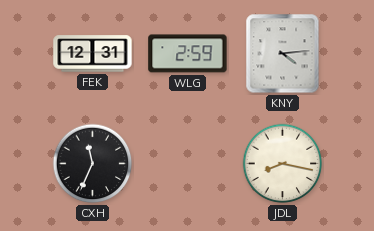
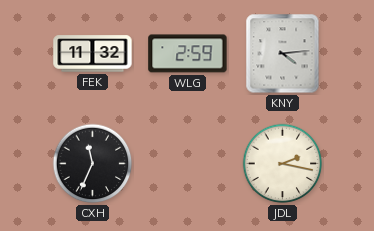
FEK: 12:31 -> 11:32 (93, 54)
JDL: 8:17 -> 2:17 (283, 164)
